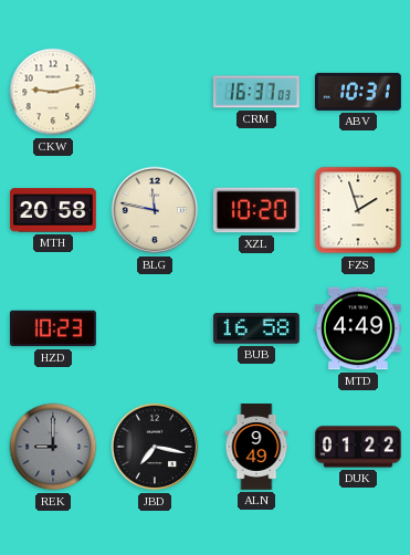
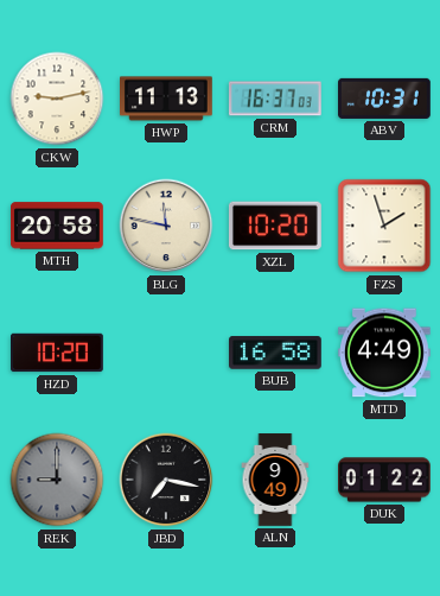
HWP: none -> 11:13 (167, 99)
HZD: 10:23 -> 10:20 (58, 353)
